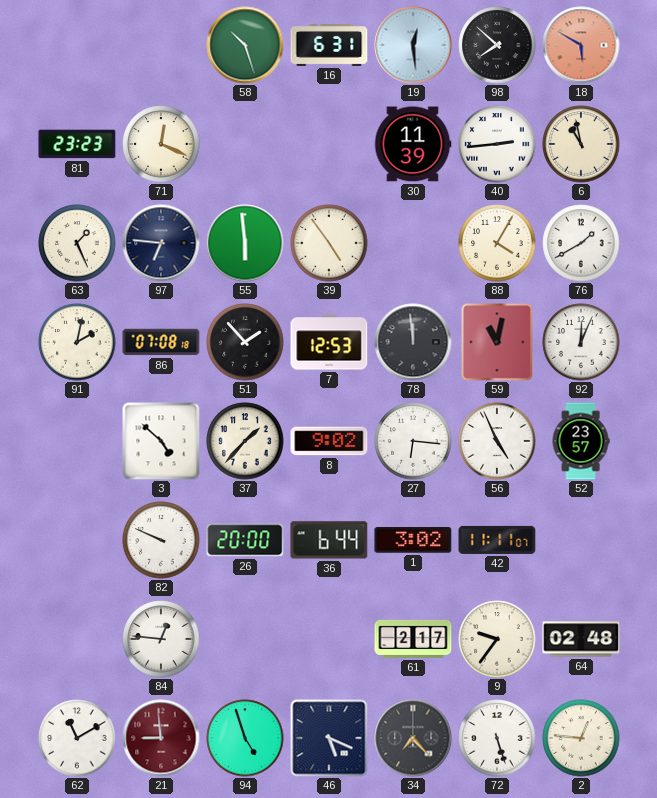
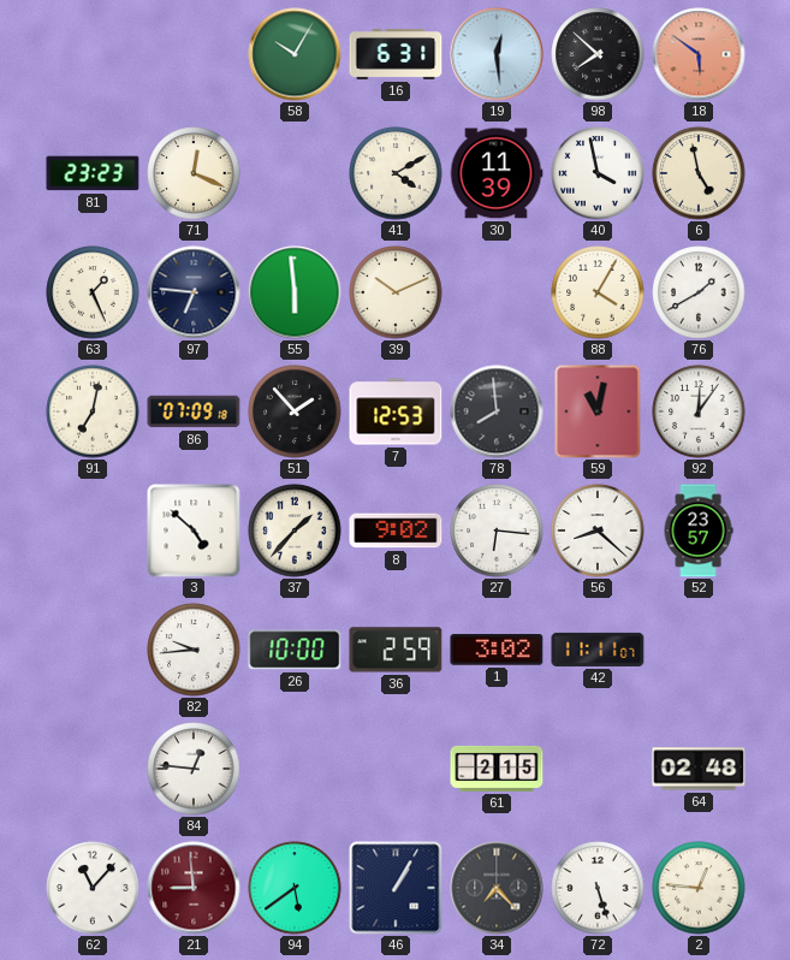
58: 10:27 -> 10:05 (295, 54)
18: 5:50 -> 5:51 (699, 54)
41: none -> 4:10 (396, 173)
40: 2:44 -> 3:58 (598, 173)
6: 10:58 -> 4:58 (699, 173)
39: 4:54 -> 10:11 (396, 292)
91: 2:02 -> 7:02 (93, 411)
86: 07:08 -> 07:09 (194, 411)
78: 11:59 -> 7:59 (497, 411)
92: 12:04 -> 12:06 (699, 411)
56: 4:56 -> 8:22 (598, 531)
82: 9:49 -> 9:44 (194, 650)
26: 20:00 -> 10:00 (295, 650)
36: 6:44 -> 2:59 (396, 650)
61: 2:17 -> 2:15 (497, 769)
9: 9:36 -> none (497, 639)
62: 11:10 -> 11:07 (93, 888)
94: 4:57 -> 5:39 (295, 888)
46: 5:19 -> 1:05 (396, 888)
